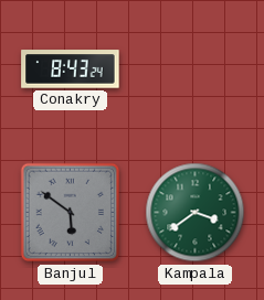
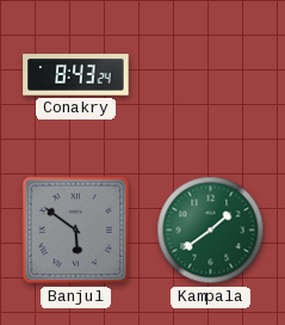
Kampala: 3:39 -> 1:39 (211, 231)
